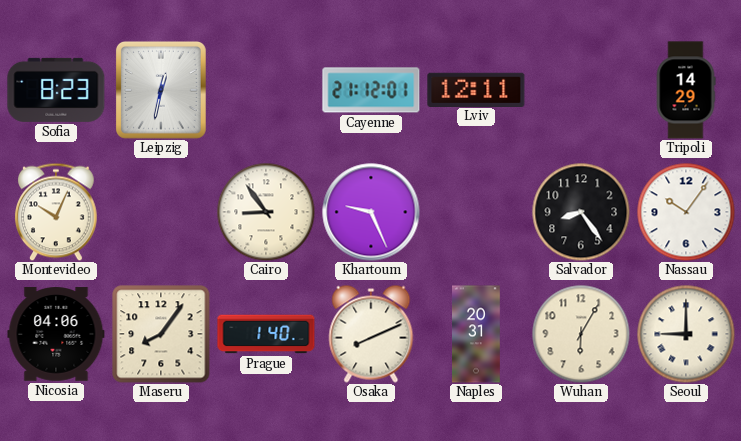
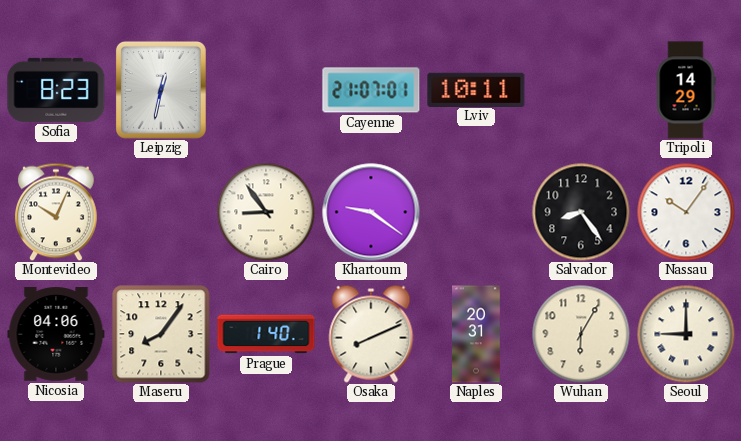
Cayenne: 21:12 -> 21:07 (371, 90)
Lviv: 12:11 -> 10:11 (476, 89)
Khartoum: 9:26 -> 9:21 (371, 212)
